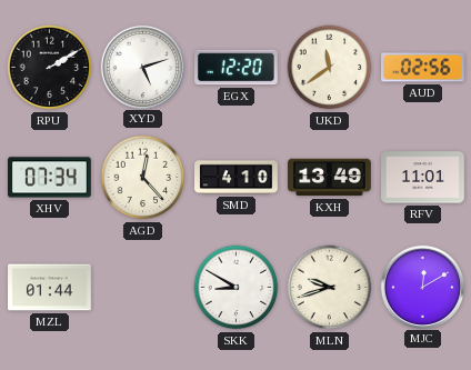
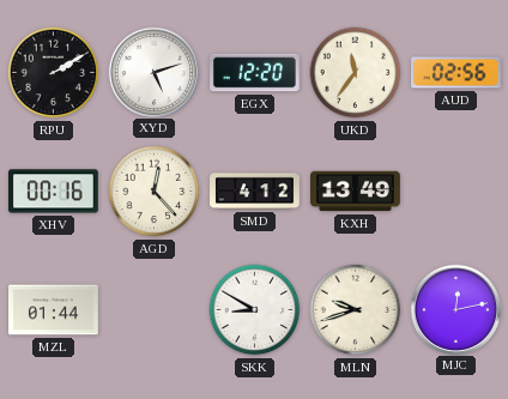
UKD: 11:39 -> 11:36 (356, 73)
XHV: 07:34 -> 00:16 (54, 192)
SMD: 4:10 -> 4:12 (255, 192)
RFV: 11:01 -> none (423, 178)
MJC: 12:10 -> 12:13 (455, 309)
